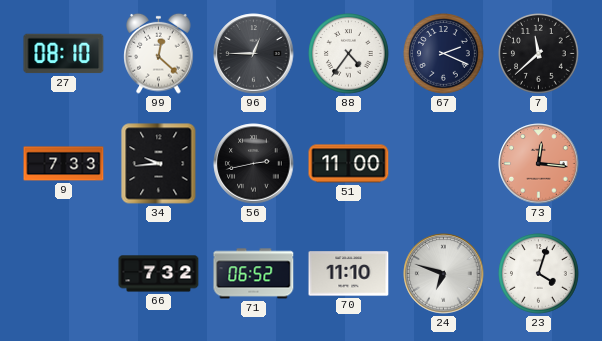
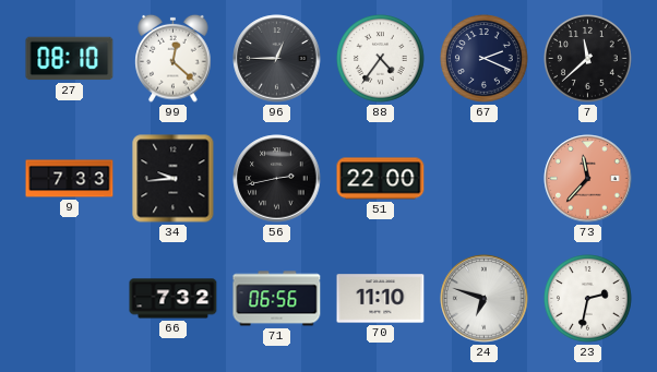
51: 11:00 -> 22:00 (381, 179)
73: 12:16 -> 11:37 (588, 179)
71: 06:52 -> 06:56 (277, 299)
23: 4:03 -> 2:32 (588, 299)
